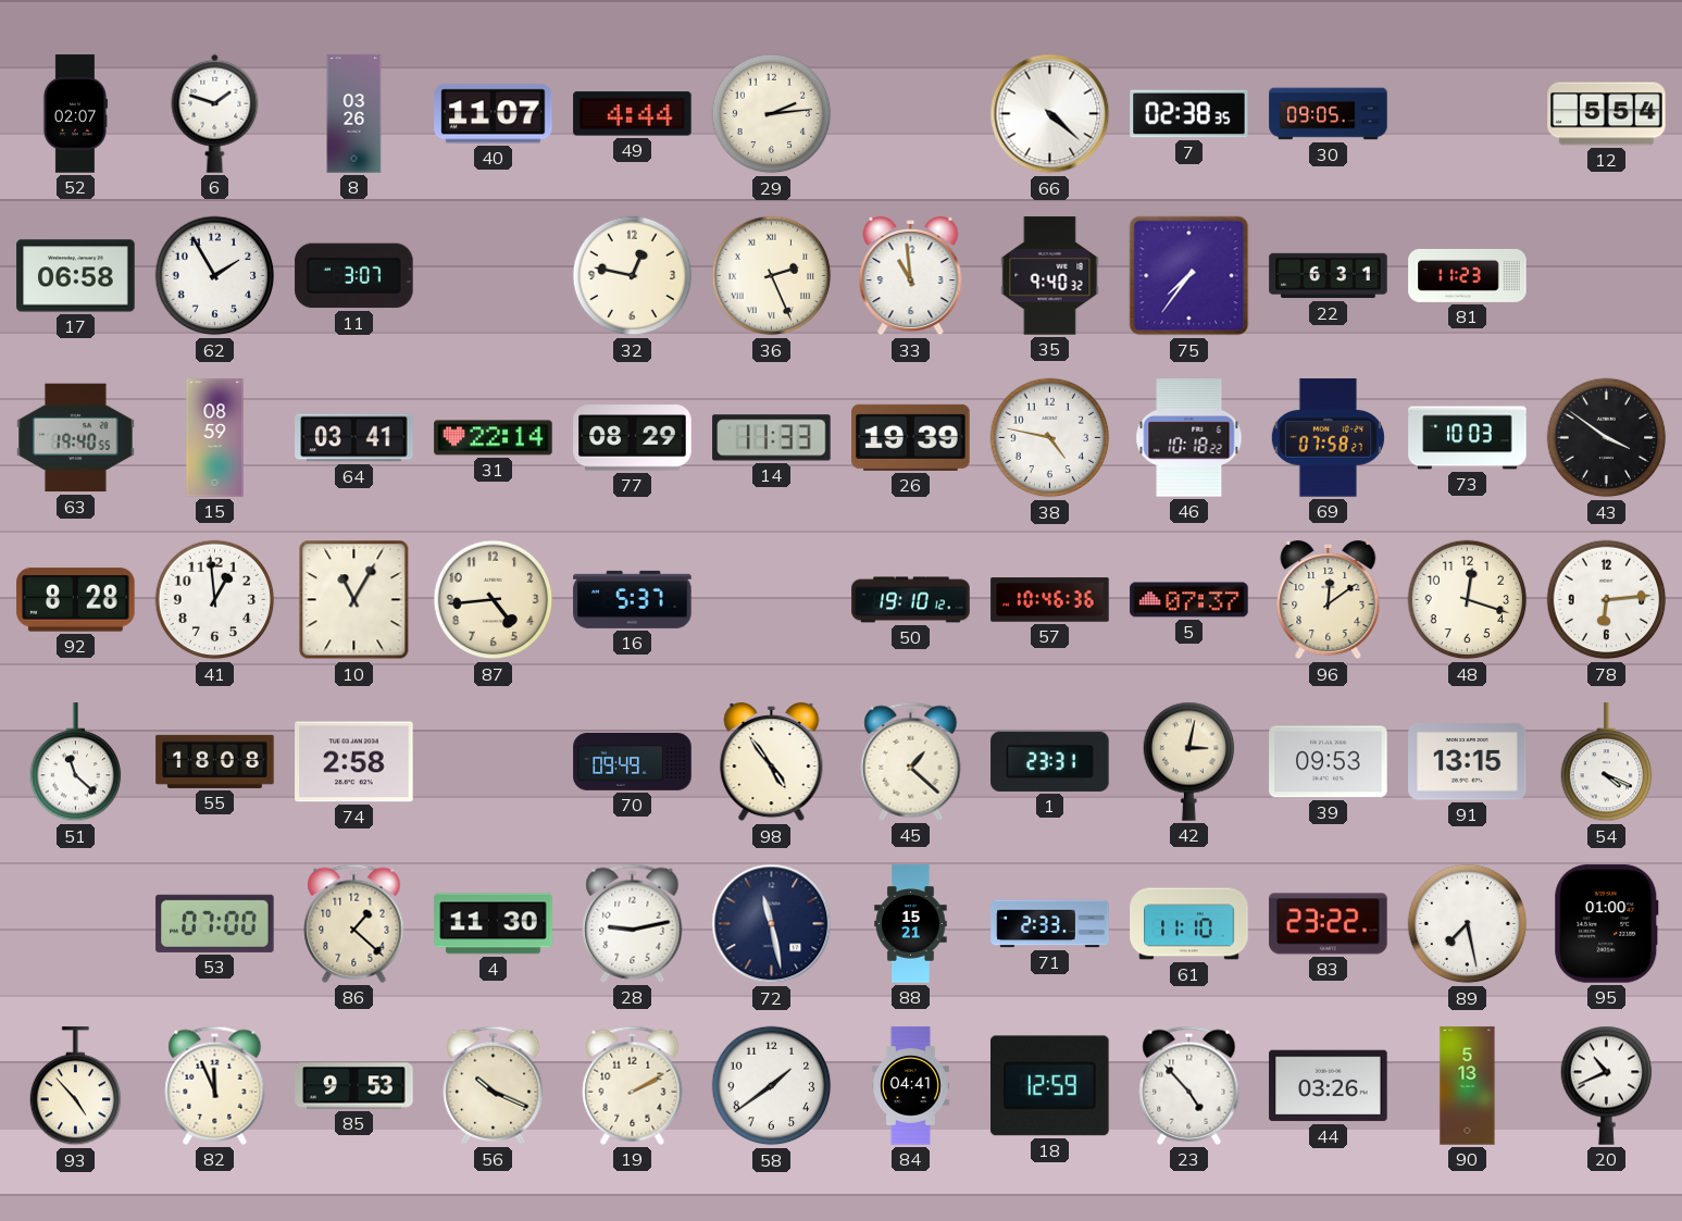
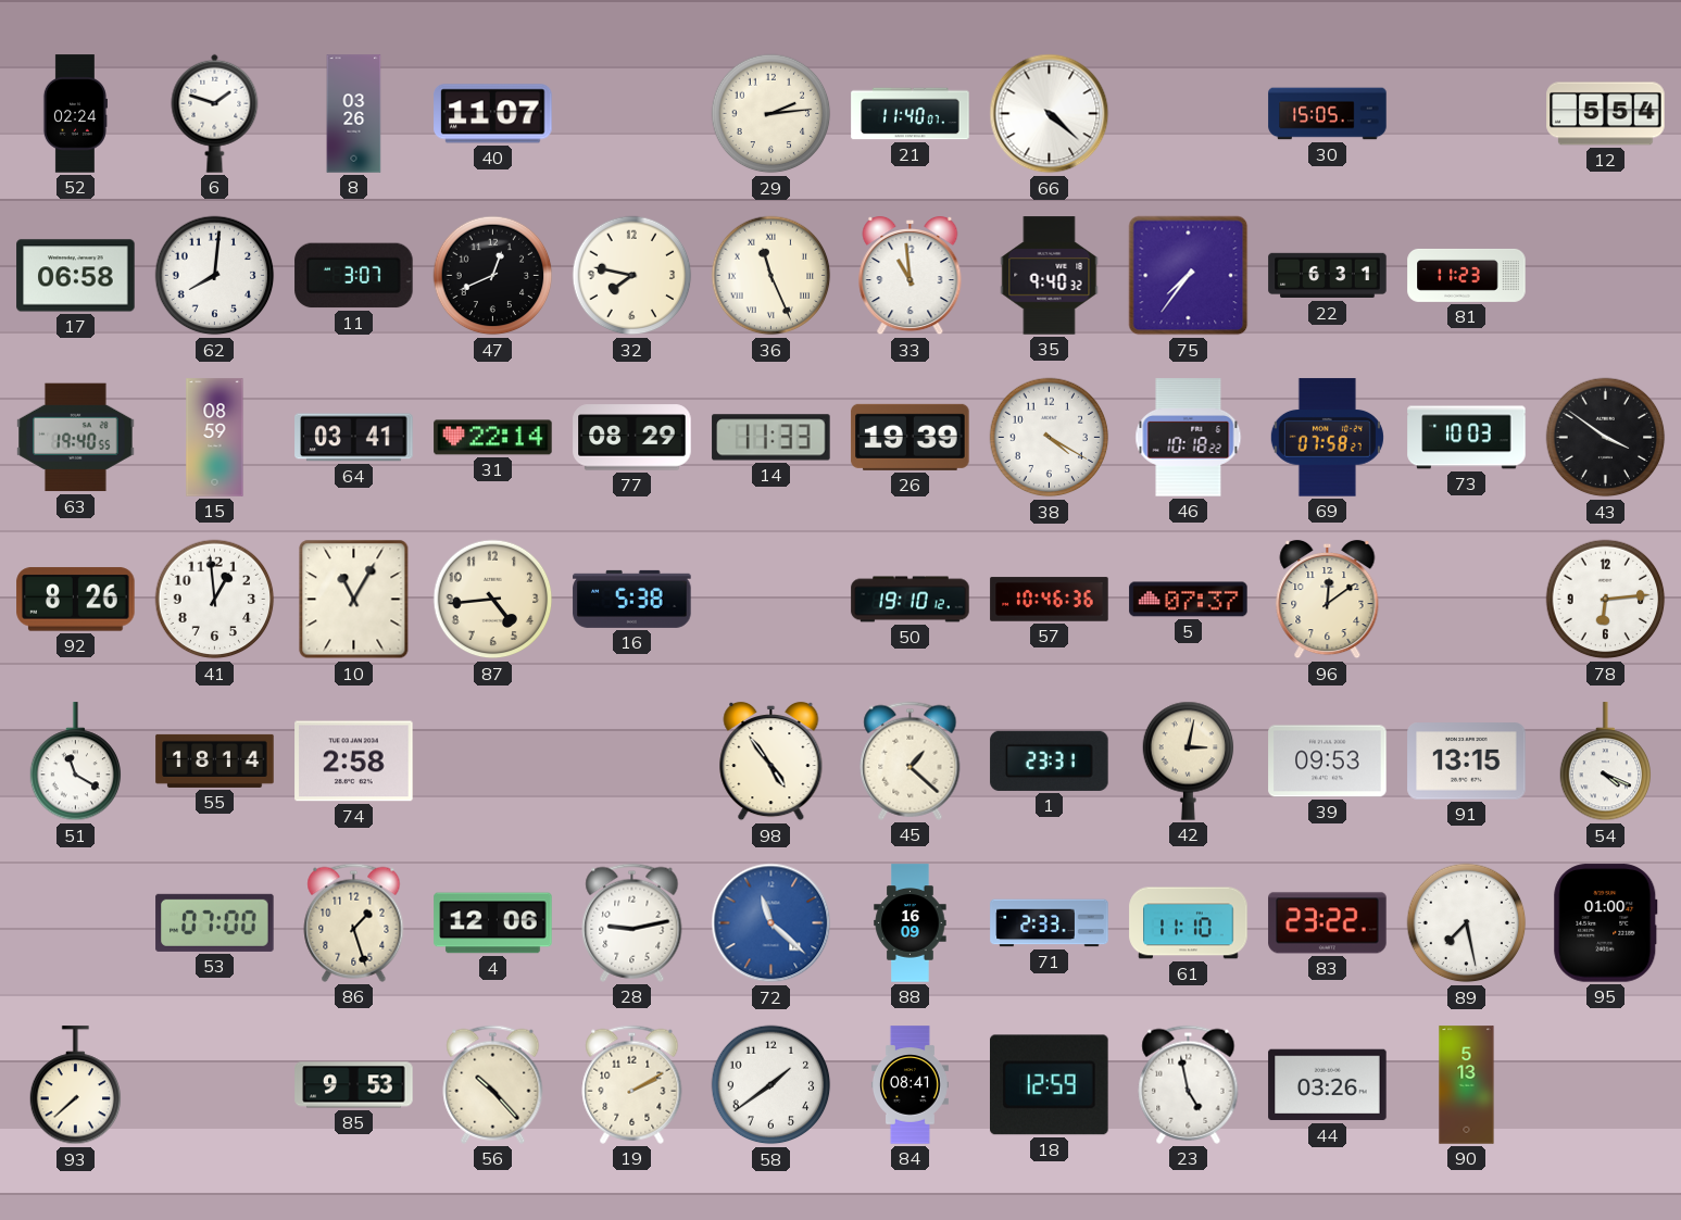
52: 02:07 -> 02:24 (75, 114)
49: 4:44 -> none (633, 114)
21: none -> 11:40 (911, 114)
7: 02:38 -> none (1189, 114)
30: 09:05 -> 15:05 (1328, 114)
62: 1:55 -> 8:01 (215, 276)
47: none -> 12:41 (493, 276)
32: 12:47 -> 7:47 (632, 276)
36: 2:26 -> 11:26 (771, 276)
38: 4:47 -> 4:20 (1050, 438)
92: 8:28 -> 8:26 (76, 600)
16: 5:37 -> 5:38 (632, 599)
48: 12:18 -> none (1468, 600)
51: 11:22 -> 11:20 (76, 762)
55: 18:08 -> 18:14 (215, 760)
70: 09:49 -> none (633, 762)
86: 1:22 -> 1:27 (354, 922)
4: 11:30 -> 12:06 (493, 923)
72: 11:28 -> 11:22 (771, 923)
72 dial: navy -> blue (771, 923)
88: 15:21 -> 16:09 (911, 923)
93: 4:53 -> 7:38 (76, 1085)
82: 11:56 -> none (215, 1085)
56: 10:19 -> 10:23 (493, 1084)
84: 04:41 -> 08:41 (910, 1085)
23: 4:53 -> 4:58 (1189, 1084)
20: 10:41 -> none (1607, 1085)
